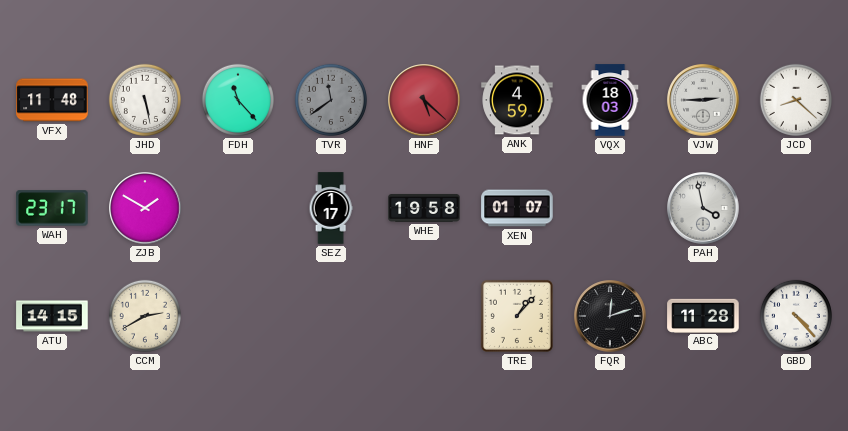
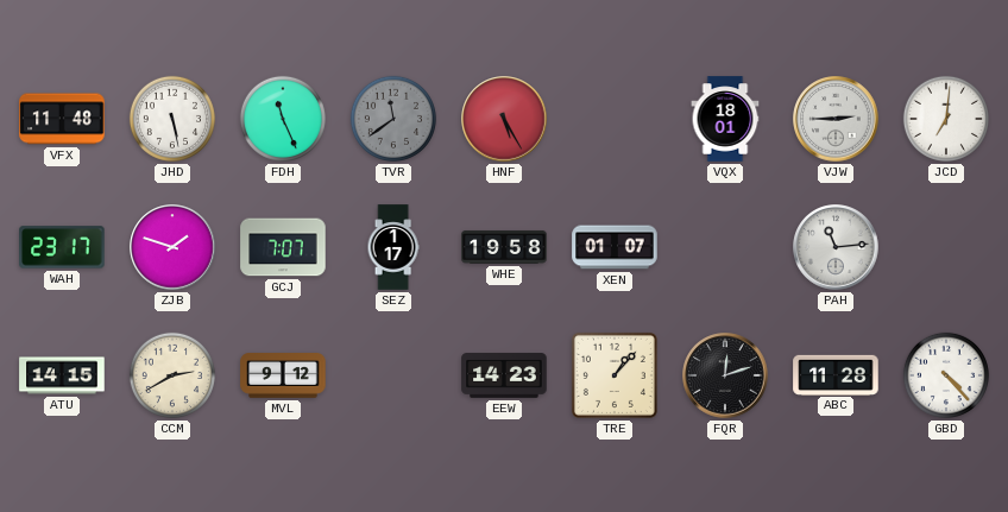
FDH: 11:23 -> 11:26 (283, 119)
HNF: 5:22 -> 5:25 (504, 119)
ANK: 4:59 -> none (517, 100)
VQX: 18:03 -> 18:01 (725, 119)
JCD: 8:22 -> 7:01 (946, 119)
ZJB: 1:50 -> 1:48 (172, 247)
GCJ: none -> 7:07 (283, 247)
PAH: 3:58 -> 11:14 (836, 247)
MVL: none -> 9:12 (283, 375)
EEW: none -> 14:23 (504, 375)
